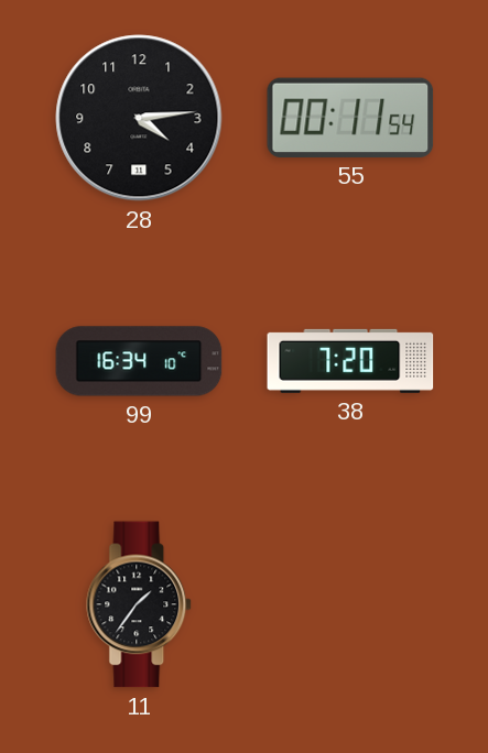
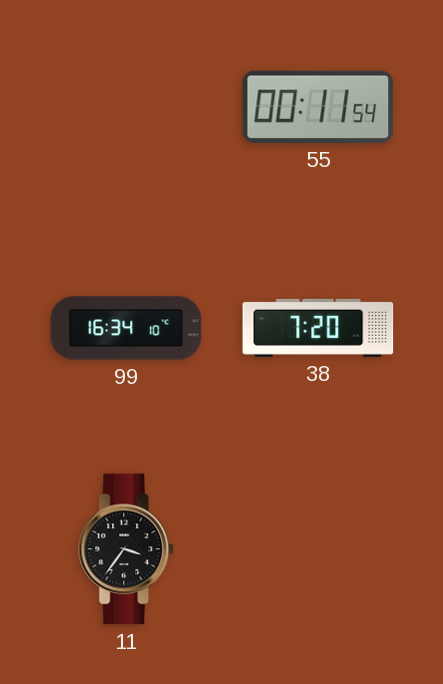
28: 4:14 -> none (139, 118)
11: 1:36 -> 3:36 (127, 549)
